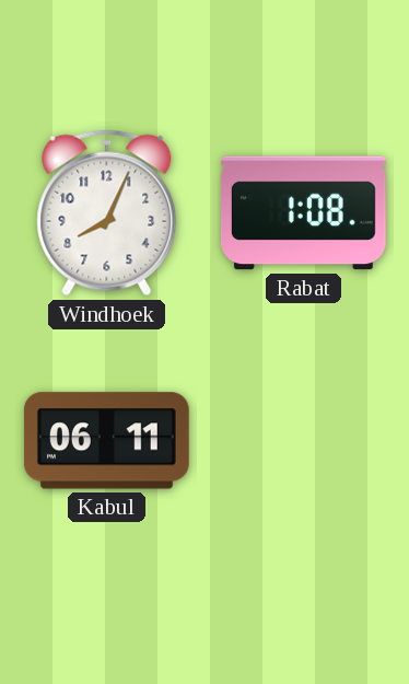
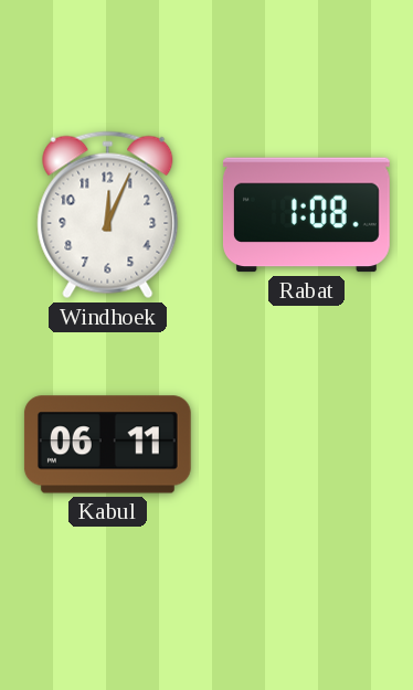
Windhoek: 8:04 -> 12:04 (108, 215)
